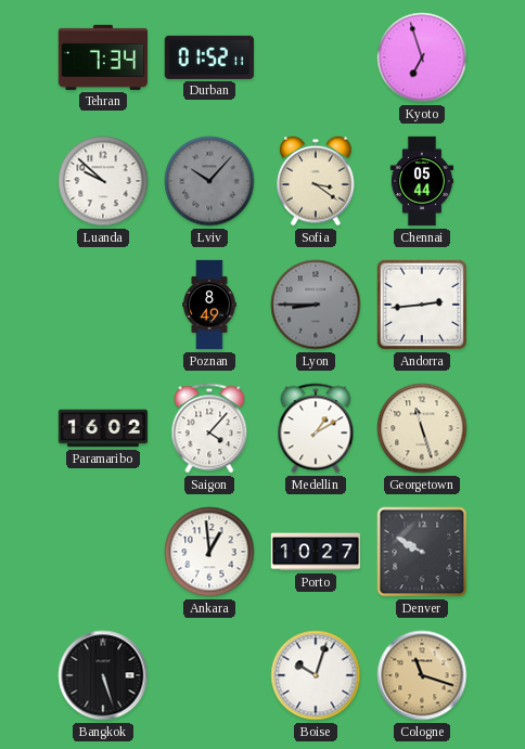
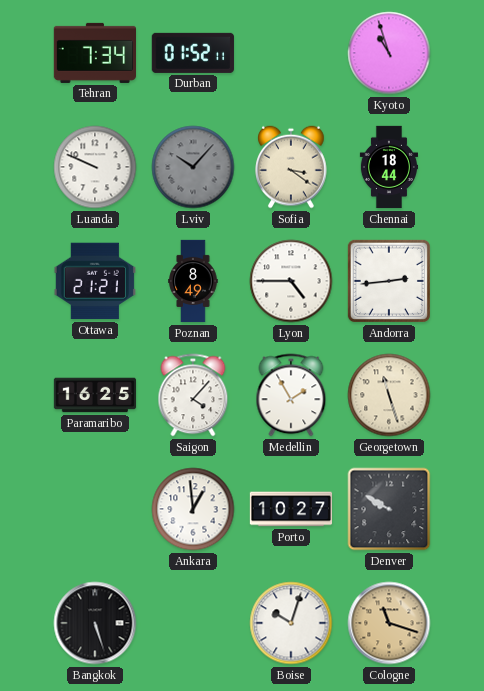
Kyoto: 6:57 -> 10:57 (389, 53)
Luanda: 9:52 -> 9:49 (95, 167)
Chennai: 05:44 -> 18:44 (388, 167)
Ottawa: none -> 21:21 (95, 281)
Lyon: 8:45 -> 4:45 (291, 281)
Lyon dial: grey -> white (291, 281)
Paramaribo: 16:02 -> 16:25 (95, 395)
Medellin: 1:10 -> 1:55 (291, 395)
